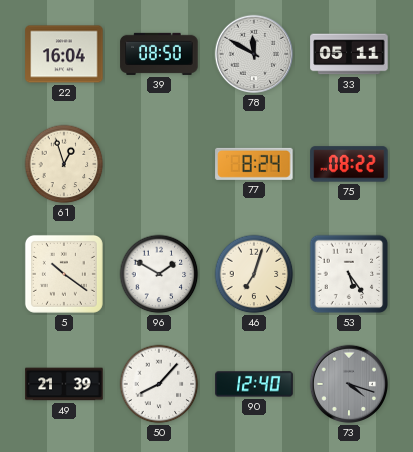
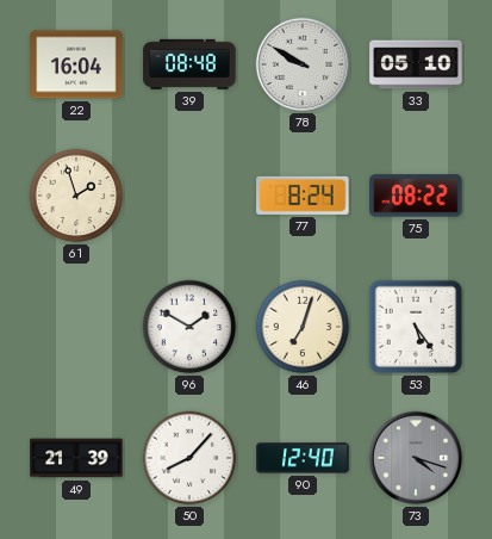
39: 08:50 -> 08:48 (189, 64)
78: 11:50 -> 9:50 (303, 64)
33: 05:11 -> 05:10 (416, 64)
61: 12:57 -> 1:57 (76, 196)
5: 10:21 -> none (64, 274)
